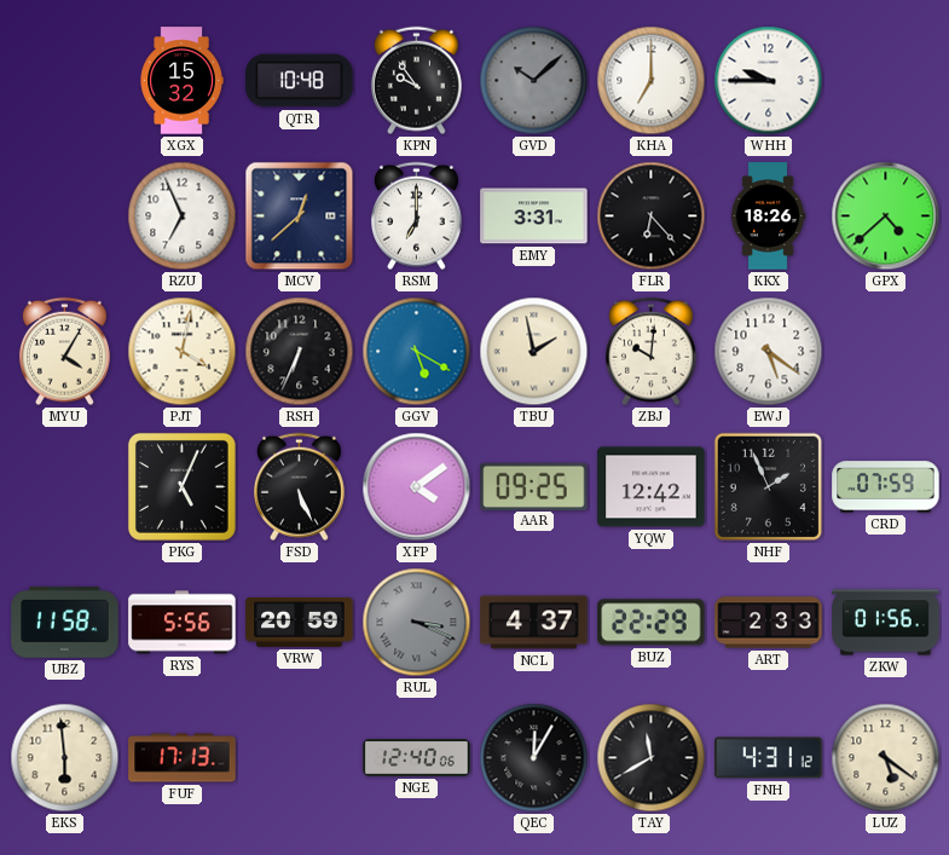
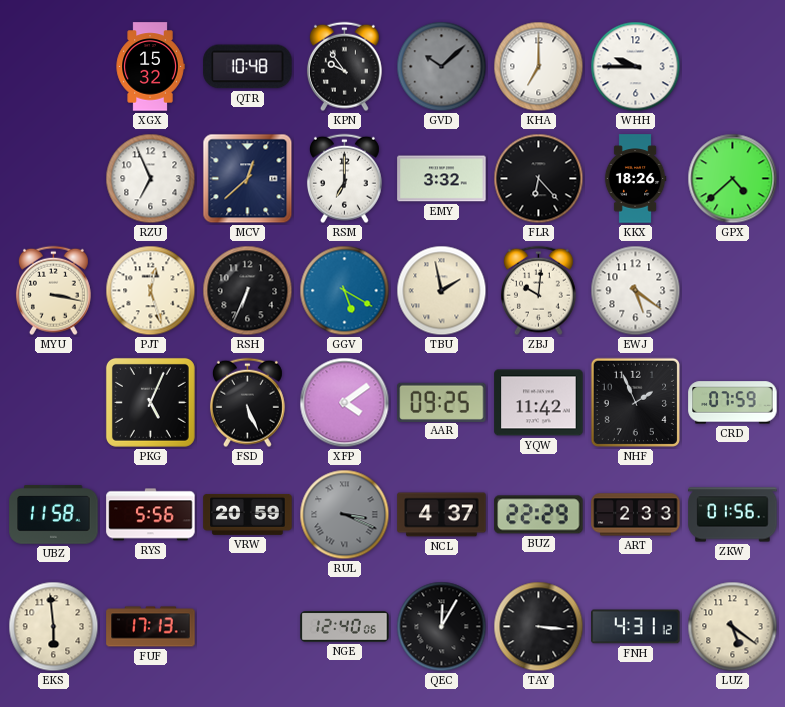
EMY: 3:31 -> 3:32 (442, 179)
MYU: 4:05 -> 3:17 (53, 291)
PJT: 4:02 -> 12:27 (151, 291)
YQW: 12:42 -> 11:42 (539, 403)
TAY: 11:40 -> 3:16 (539, 627)
